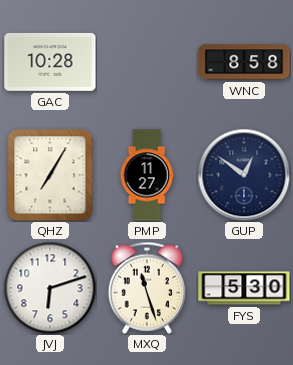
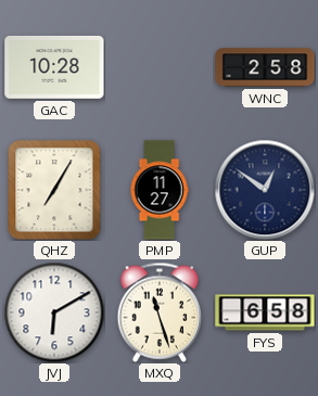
WNC: 8:58 -> 2:58 (265, 67)
JVJ: 6:12 -> 6:10 (54, 312)
FYS: 5:30 -> 6:58 (265, 312)
